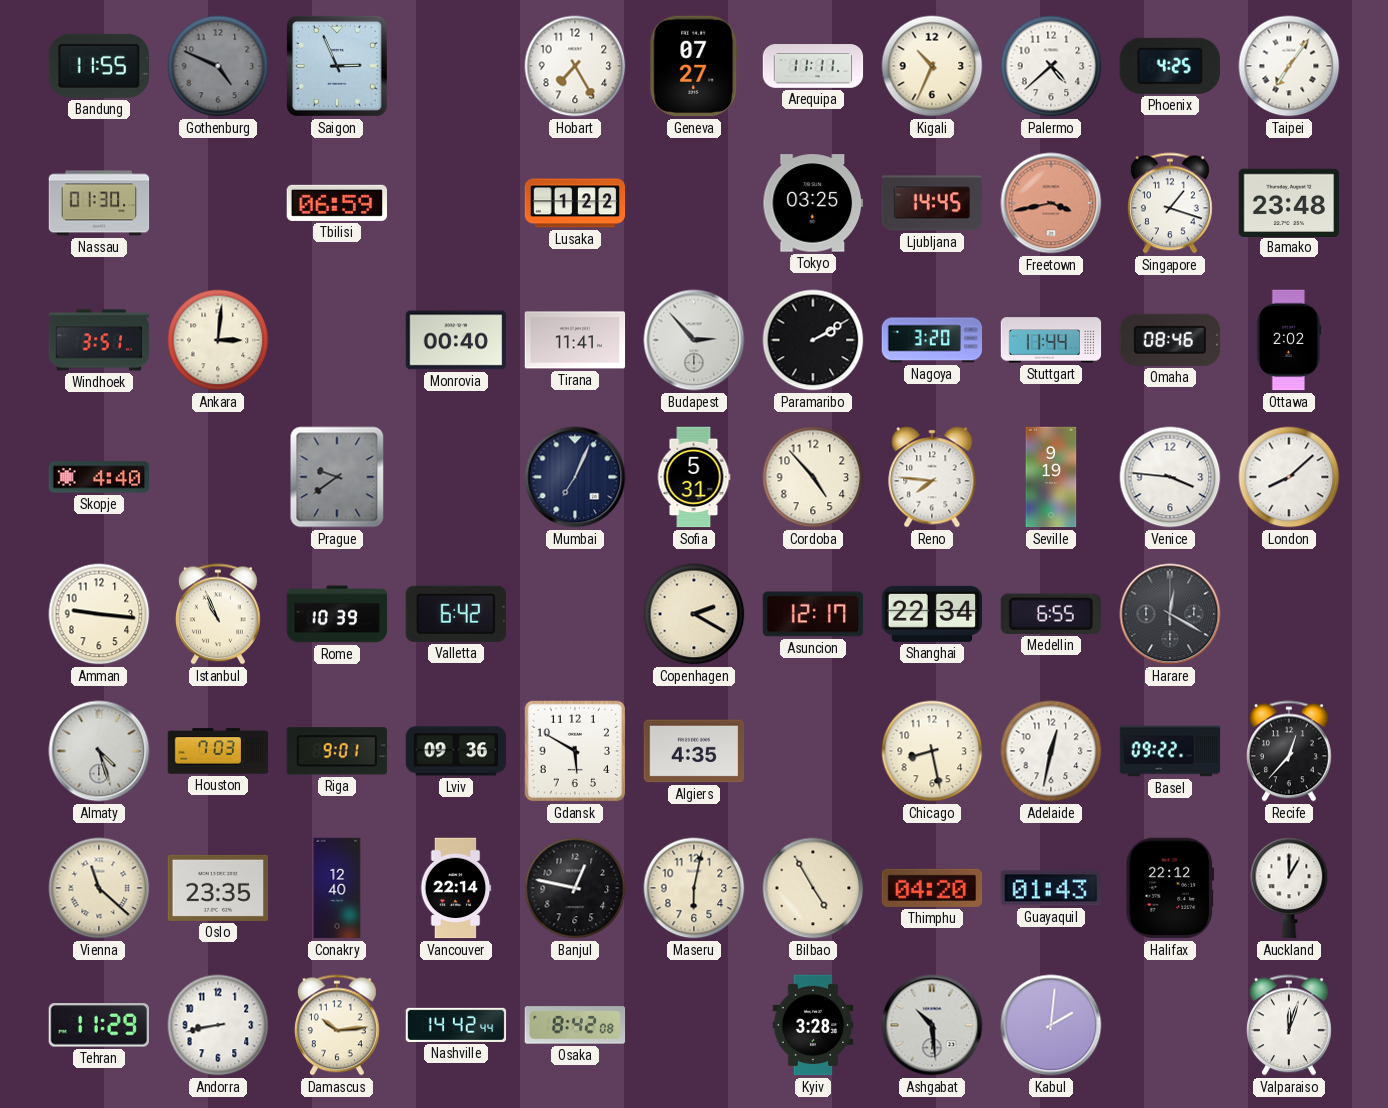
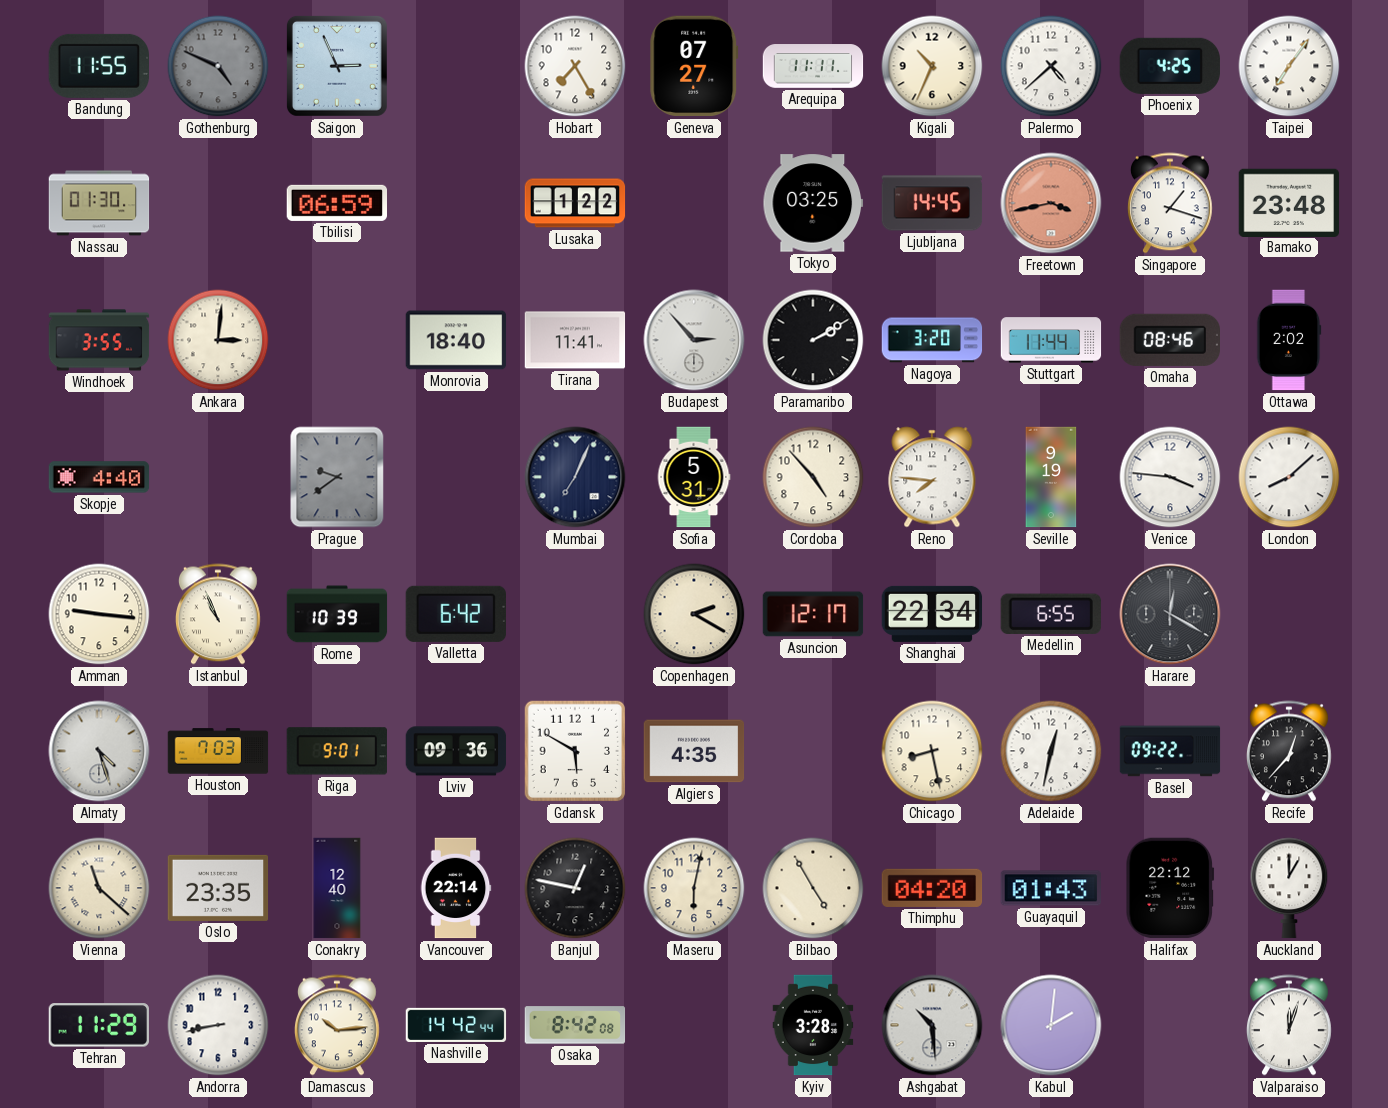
Windhoek: 3:51 -> 3:55 (99, 340)
Monrovia: 00:40 -> 18:40 (456, 340)
